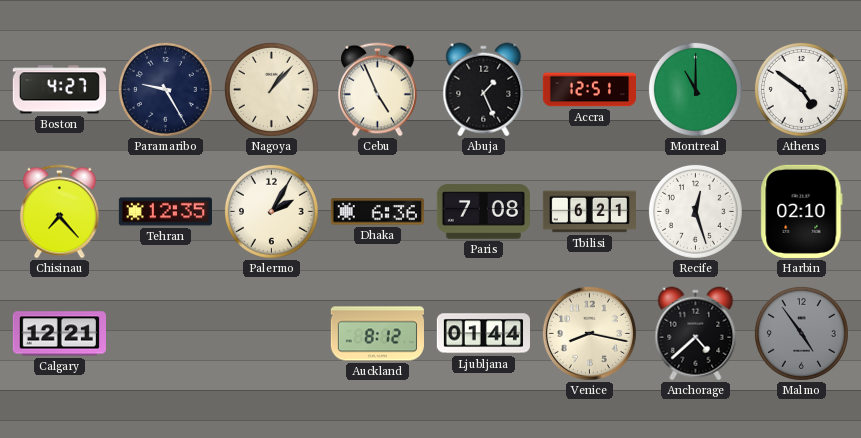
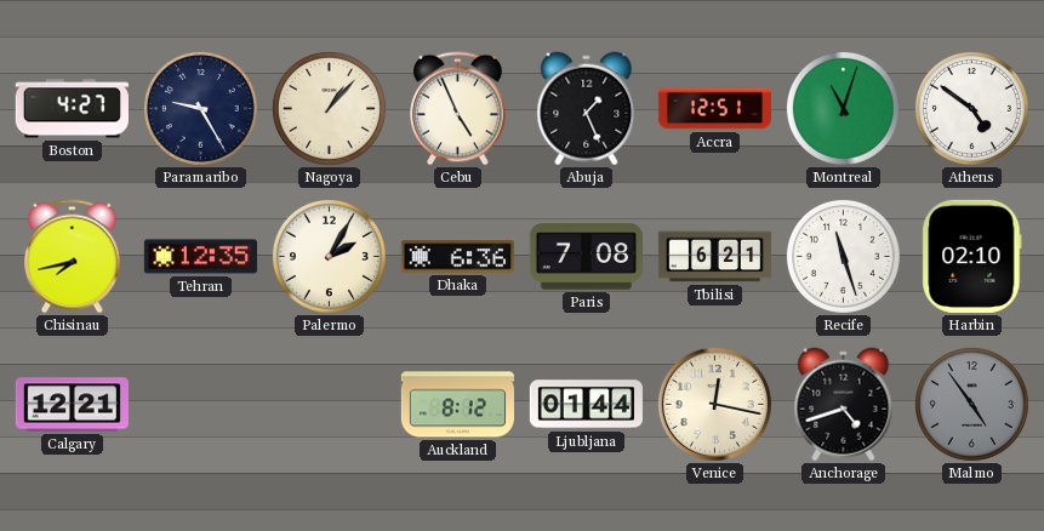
Montreal: 11:00 -> 11:03 (843, 108)
Chisinau: 7:23 -> 7:43 (73, 257)
Recife: 12:27 -> 11:27 (843, 256)
Venice: 8:17 -> 12:17 (714, 404)
Anchorage: 4:38 -> 4:42 (844, 405)
